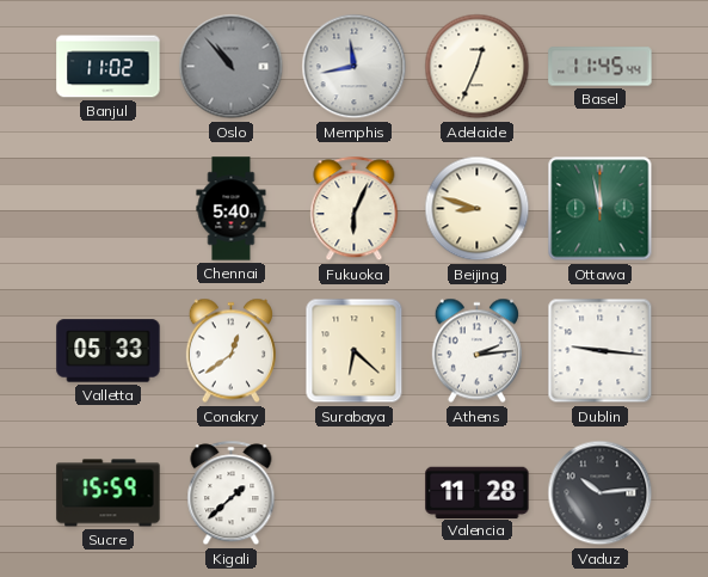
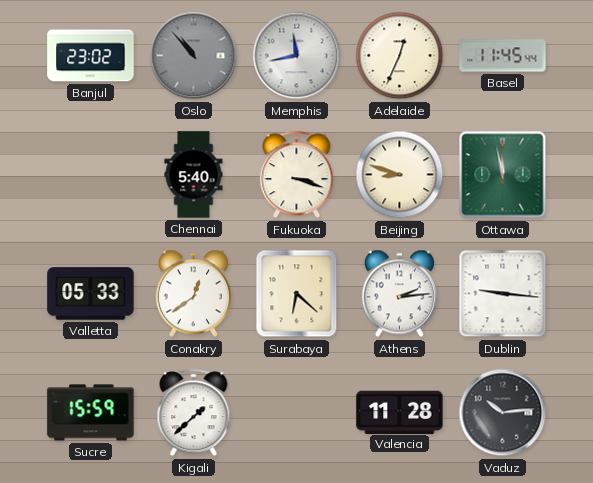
Banjul: 11:02 -> 23:02 (91, 56)
Fukuoka: 6:04 -> 3:18 (297, 175)
